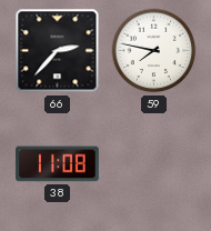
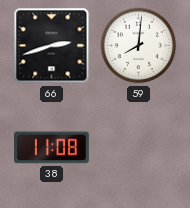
66: 2:37 -> 2:42 (52, 46)
59: 7:47 -> 8:01 (139, 46)
